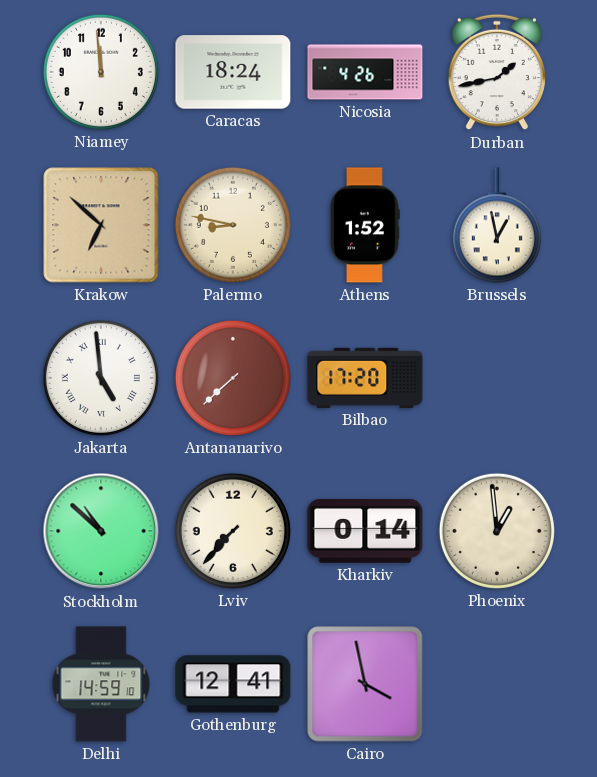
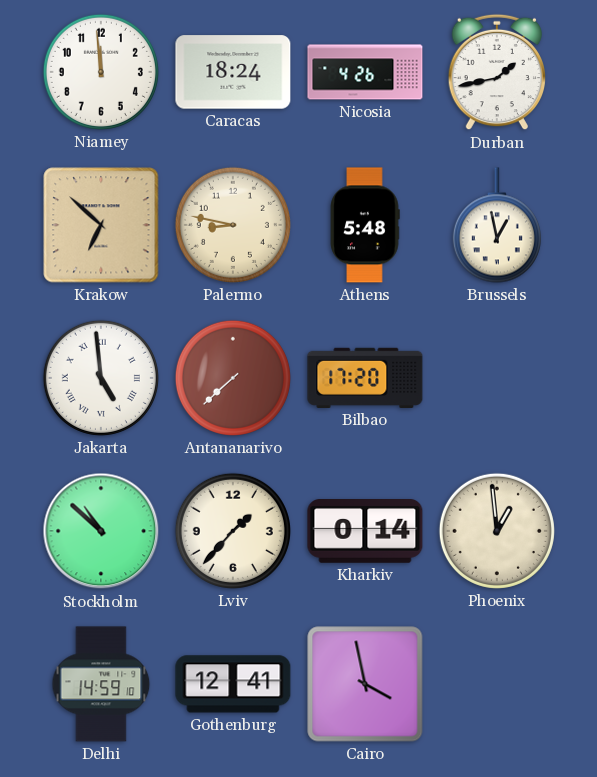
Athens: 1:52 -> 5:48 (365, 225)
Lviv: 7:37 -> 1:37 (233, 531)
